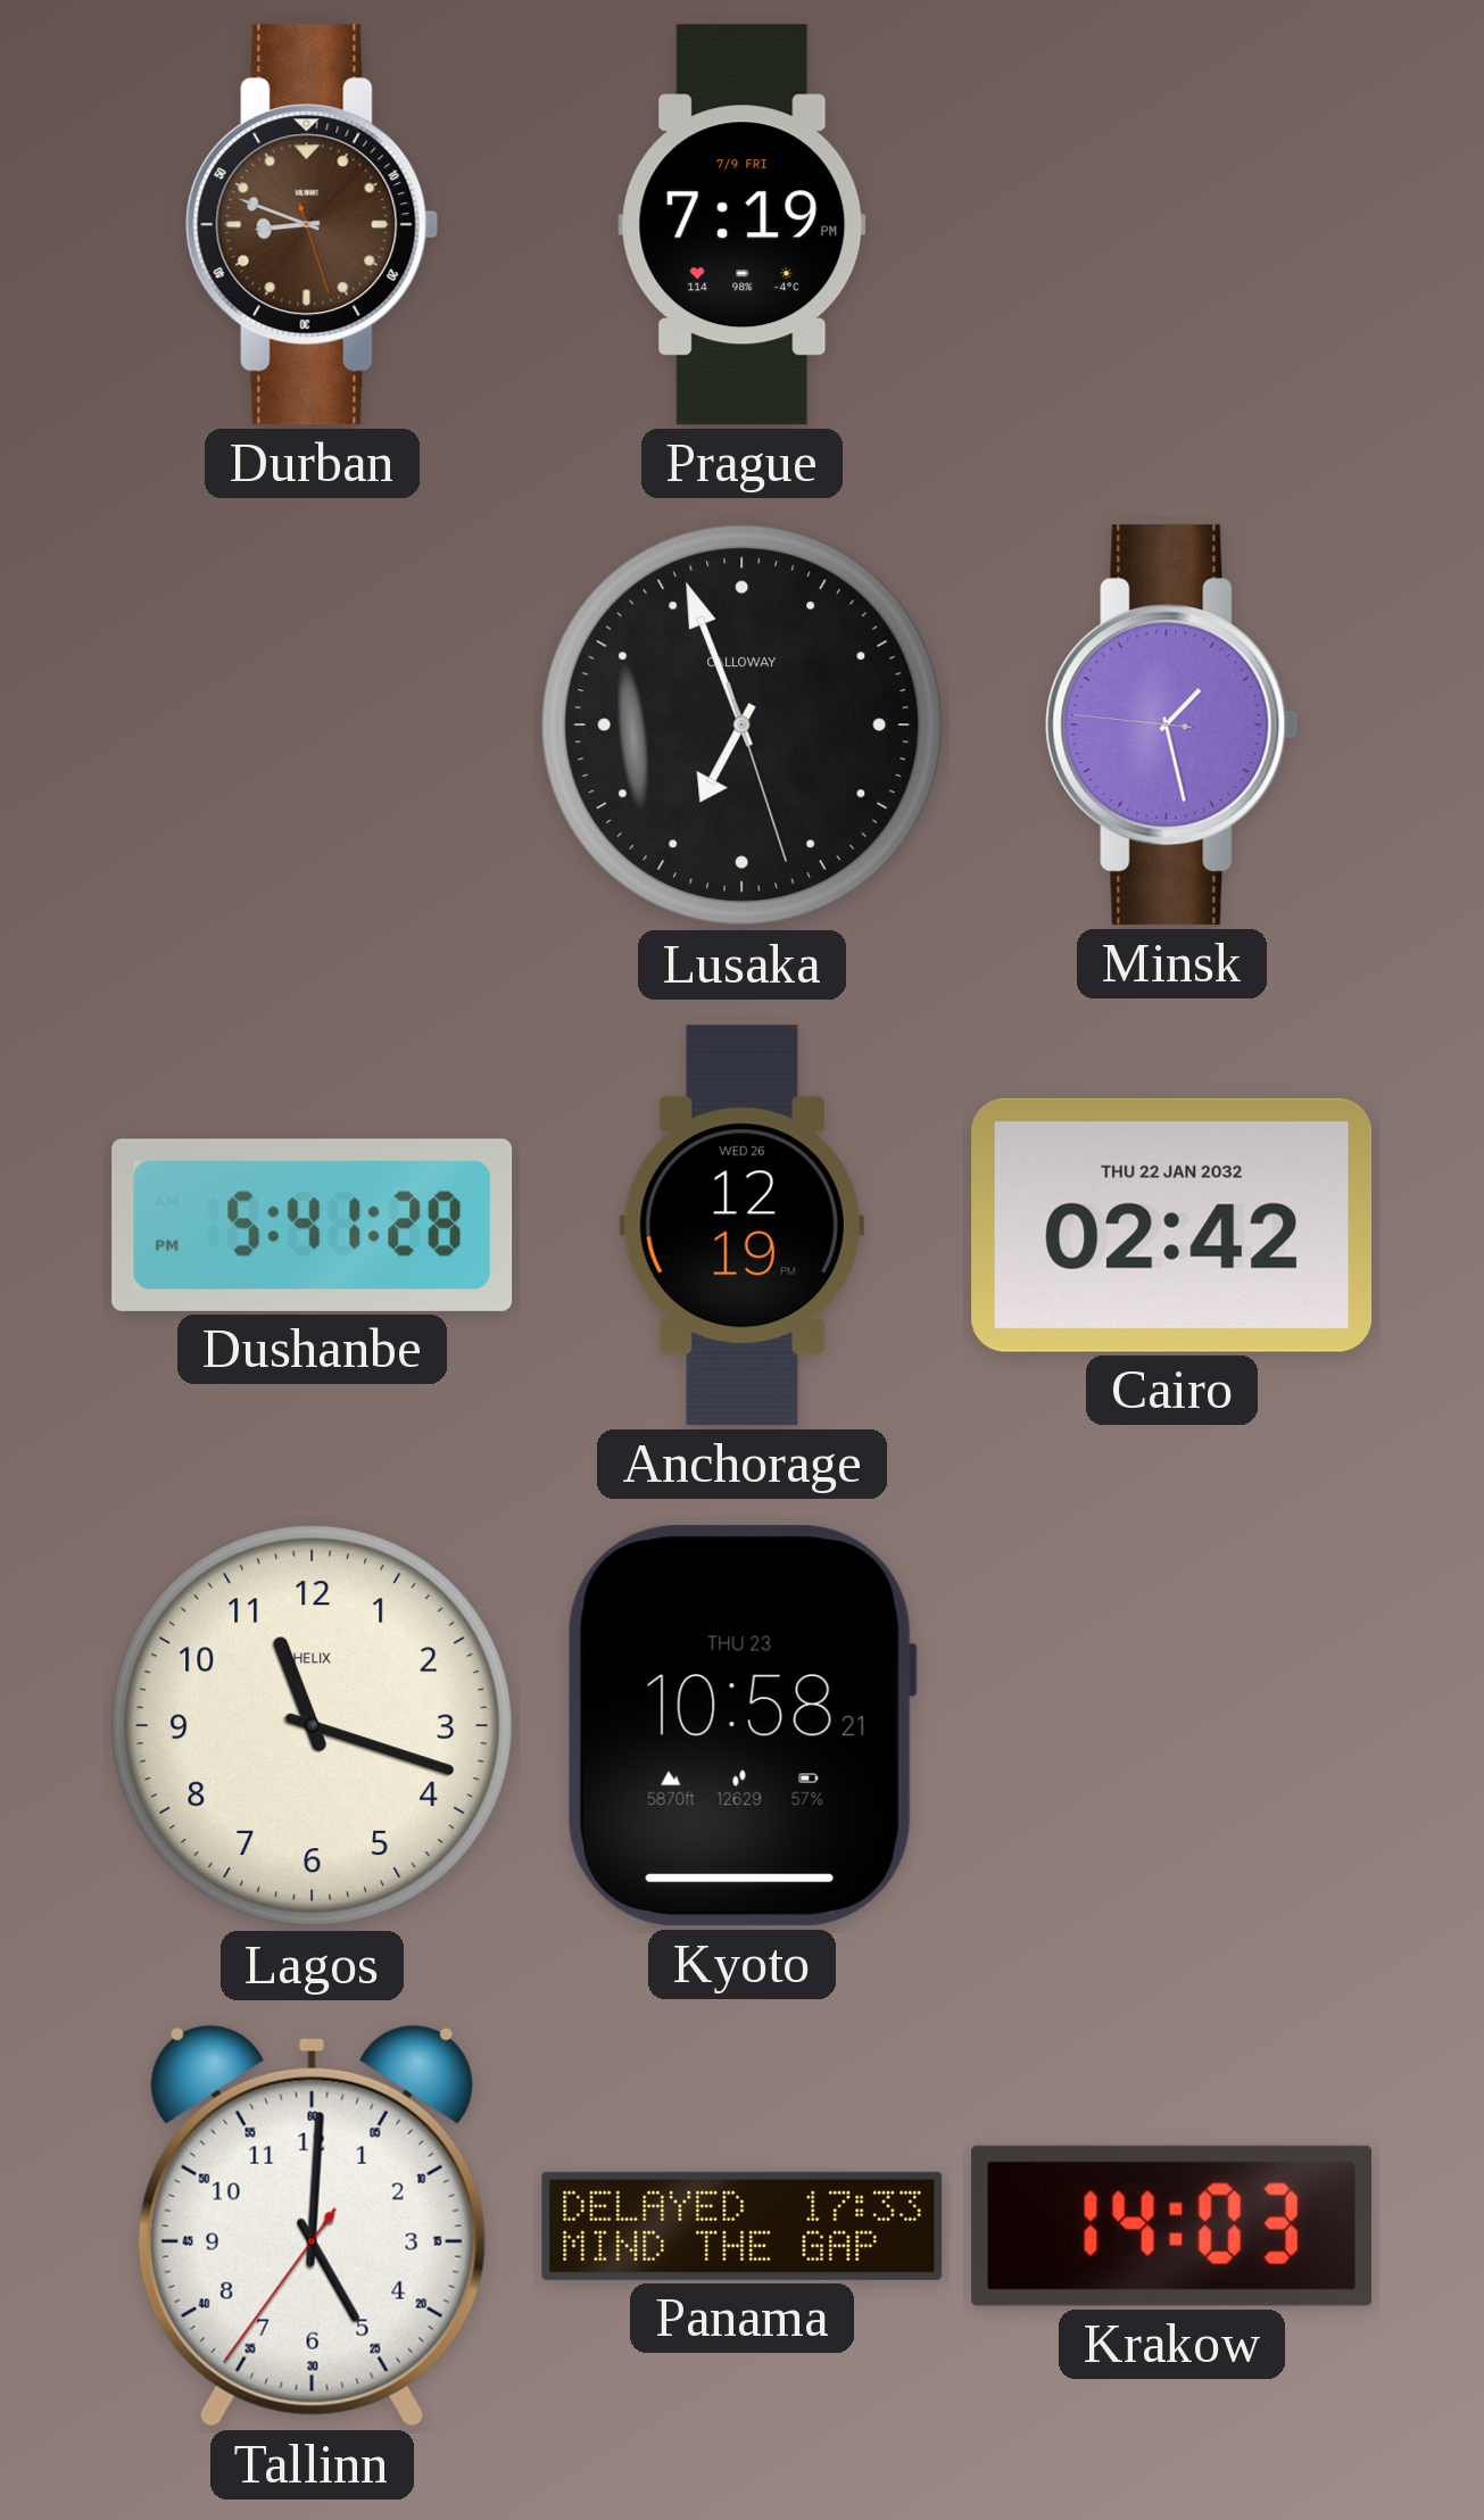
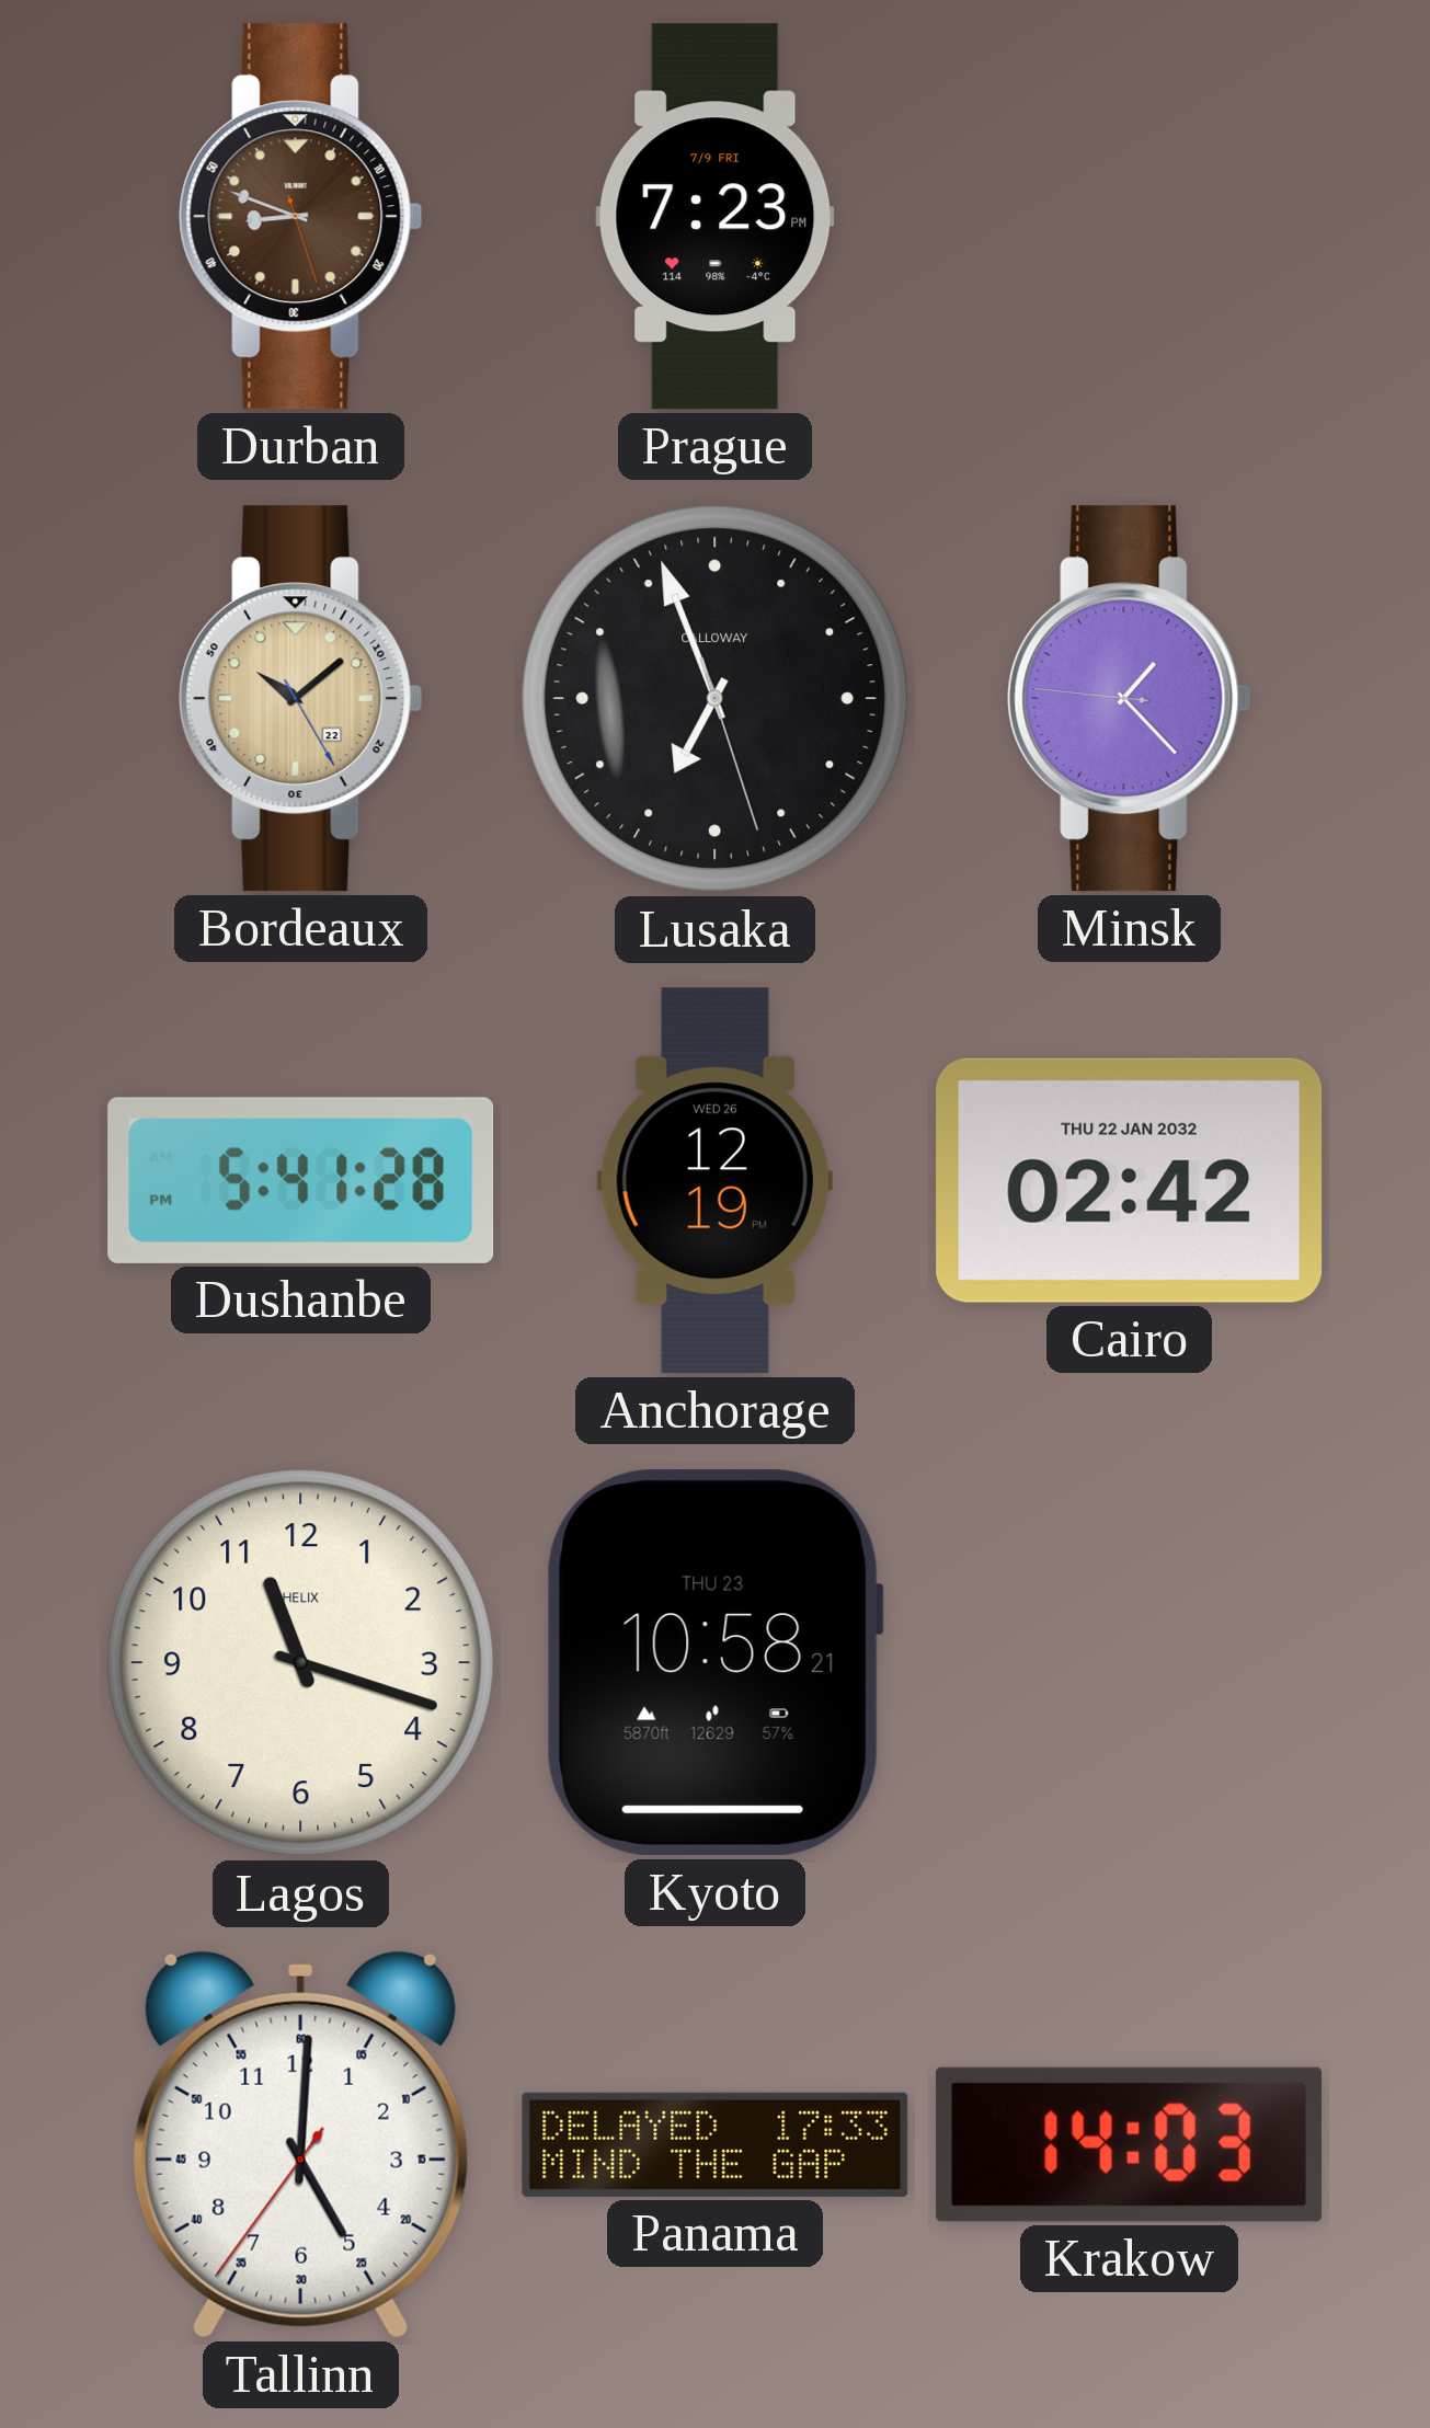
Prague: 7:19 -> 7:23 (716, 217)
Bordeaux: none -> 10:08 (301, 699)
Minsk: 1:27 -> 1:22 (1130, 699)
